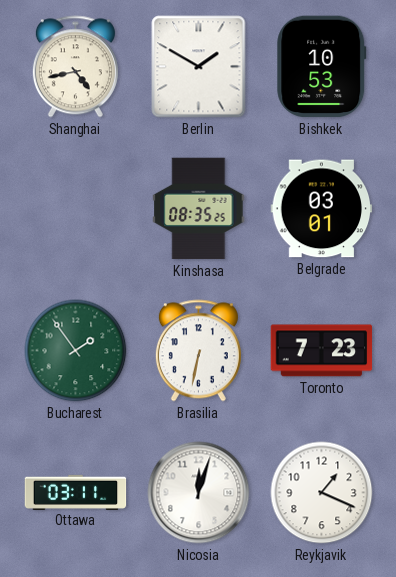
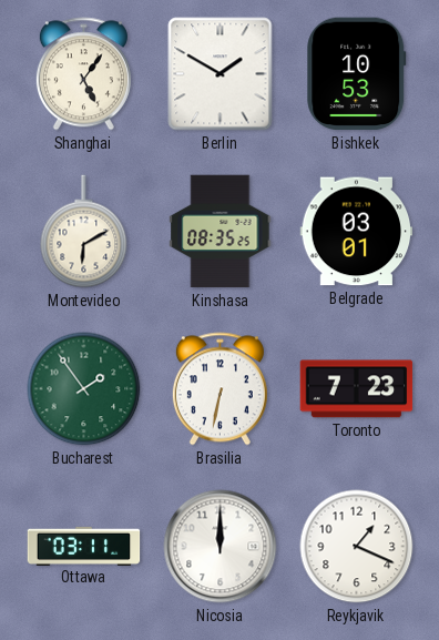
Shanghai: 4:43 -> 5:06 (83, 74)
Montevideo: none -> 6:10 (84, 232)
Nicosia: 12:03 -> 12:00 (221, 547)
